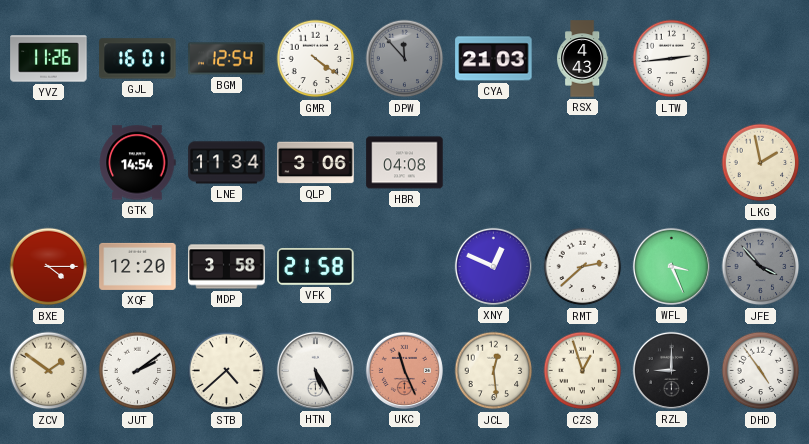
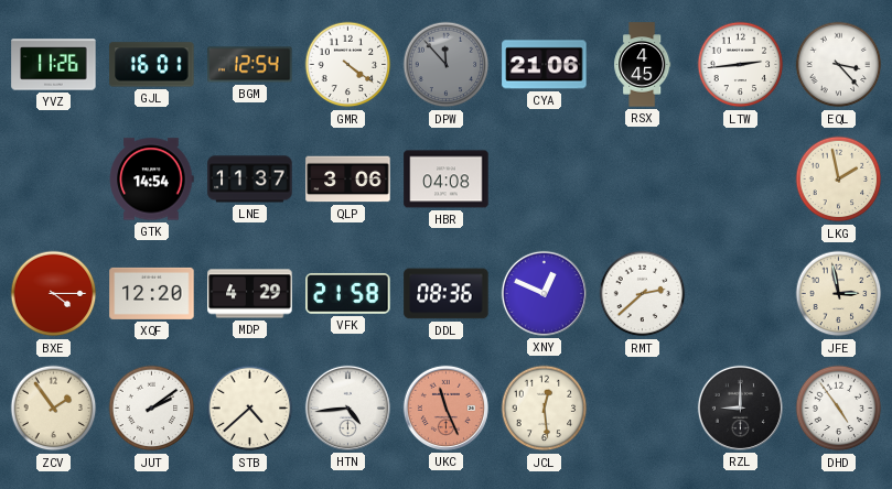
CYA: 21:03 -> 21:06 (545, 65)
RSX: 4:43 -> 4:45 (643, 65)
EQL: none -> 3:23 (839, 65)
LNE: 11:34 -> 11:37 (250, 180)
MDP: 3:58 -> 4:29 (250, 294)
DDL: none -> 08:36 (447, 294)
WFL: 3:26 -> none (671, 266)
JFE: 3:53 -> 2:58 (839, 294)
JFE dial: grey -> cream (839, 294)
ZCV: 1:51 -> 1:54 (54, 409)
HTN: 5:25 -> 4:44 (347, 407)
CZS: 12:57 -> none (583, 371)
